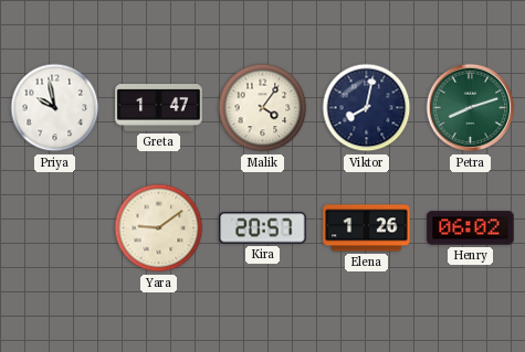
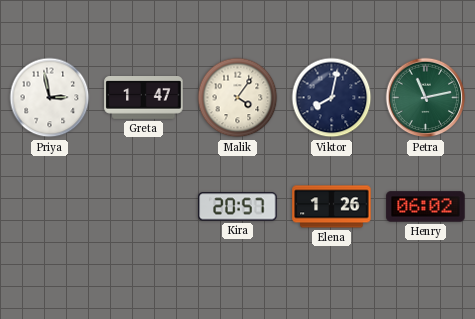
Priya: 9:58 -> 2:58 (50, 98)
Petra: 8:12 -> 11:13 (426, 98)
Yara: 9:09 -> none (159, 228)
